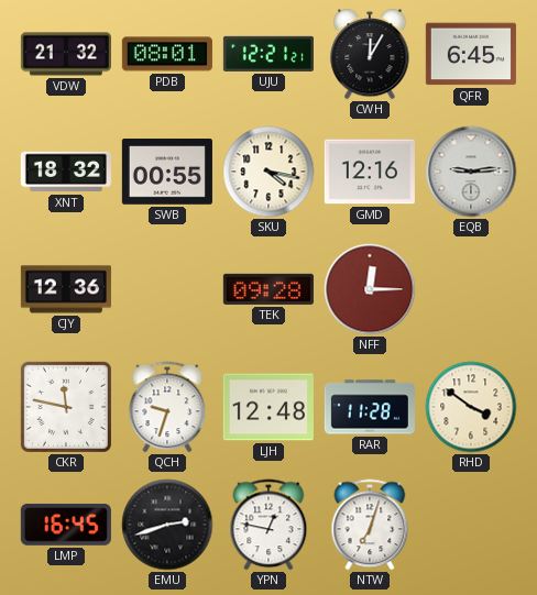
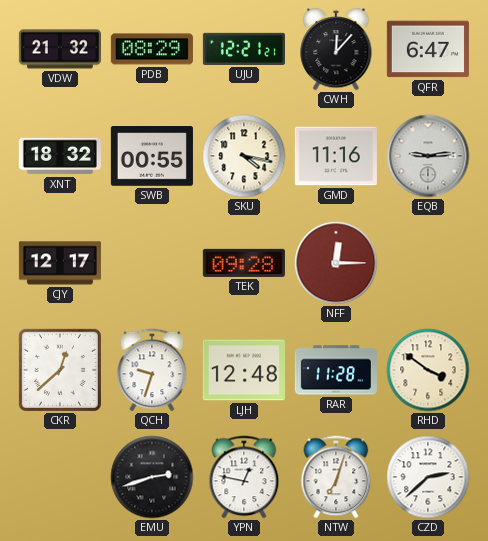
PDB: 08:01 -> 08:29 (152, 49)
CWH: 12:05 -> 12:07 (336, 49)
QFR: 6:45 -> 6:47 (428, 49)
GMD: 12:16 -> 11:16 (336, 156)
CJY: 12:36 -> 12:17 (60, 263)
CKR: 11:47 -> 12:38 (60, 370)
LMP: 16:45 -> none (66, 525)
CZD: none -> 2:38 (428, 477)
